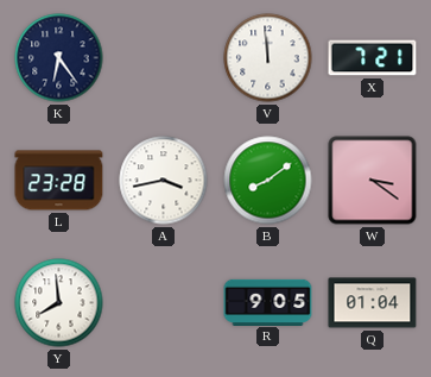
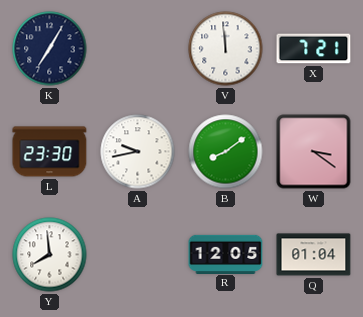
K: 6:24 -> 7:05 (50, 49)
L: 23:28 -> 23:30 (50, 152)
A: 3:43 -> 9:43 (138, 152)
R: 9:05 -> 12:05 (226, 254)
